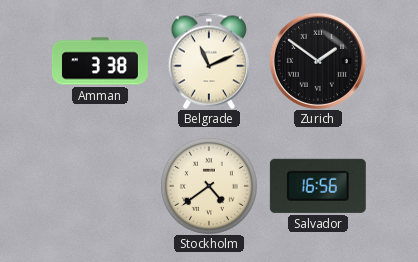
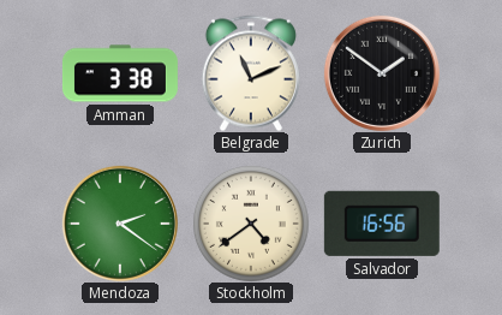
Mendoza: none -> 2:21 (120, 224)
